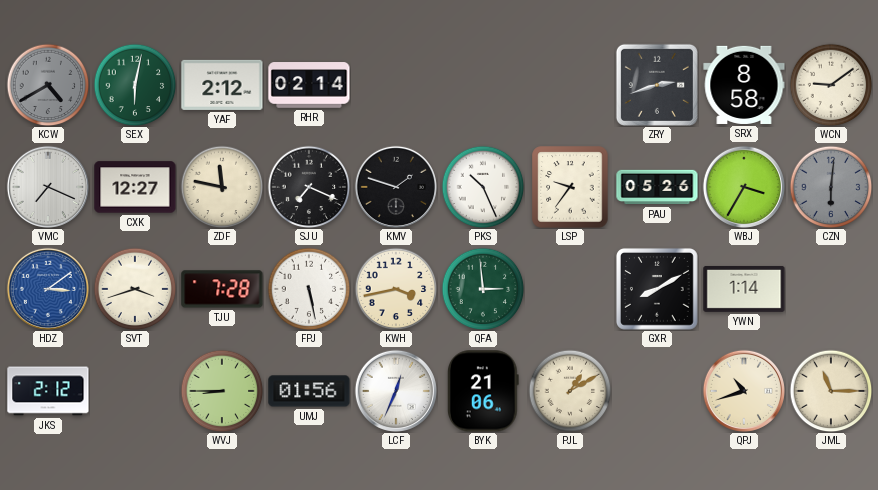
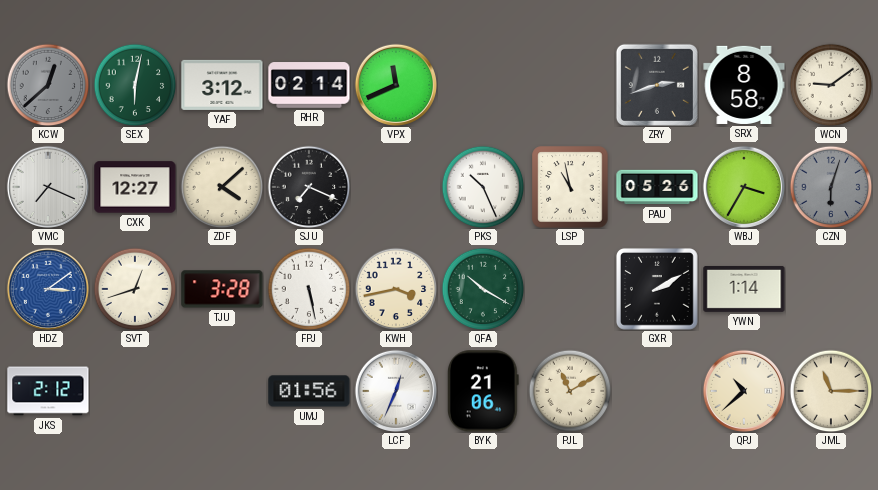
KCW: 4:40 -> 12:38 (48, 85)
YAF: 2:12 -> 3:12 (222, 85)
VPX: none -> 11:41 (396, 85)
ZDF: 11:47 -> 4:08 (222, 187)
KMV: 1:48 -> none (396, 187)
LSP: 9:36 -> 10:58 (570, 187)
CZN: 6:01 -> 6:03 (831, 187)
SVT: 3:42 -> 12:42 (135, 289)
TJU: 7:28 -> 3:28 (222, 289)
QFA: 2:59 -> 10:20 (483, 289)
GXR: 8:10 -> 2:10 (657, 289)
WVJ: 8:45 -> none (222, 391)
PJL: 1:10 -> 11:10 (570, 391)
QPJ: 10:42 -> 10:38 (744, 391)
